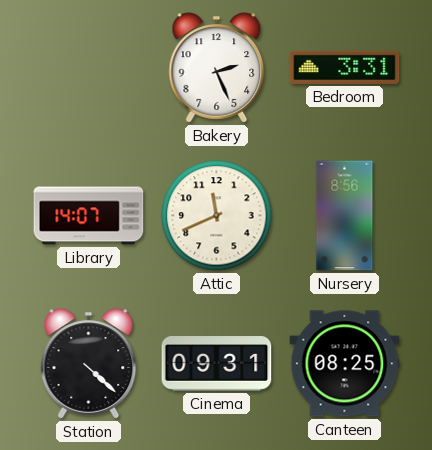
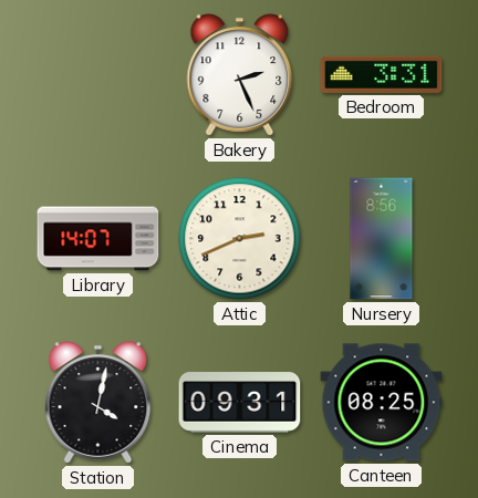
Attic: 11:41 -> 2:41 (240, 239)
Station: 4:22 -> 4:02 (98, 403)
